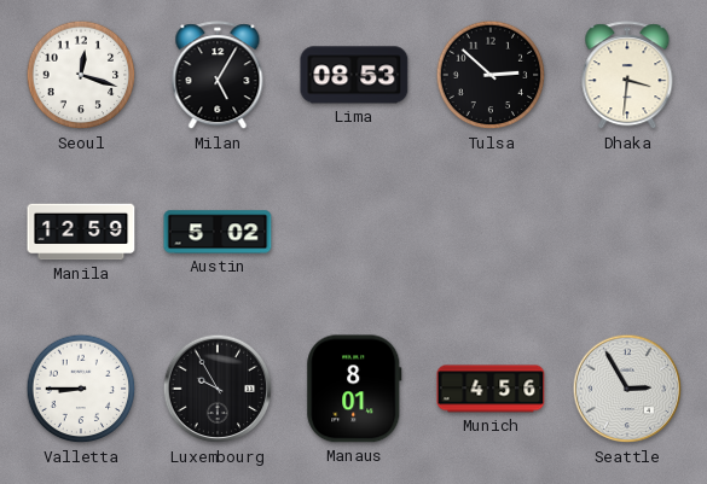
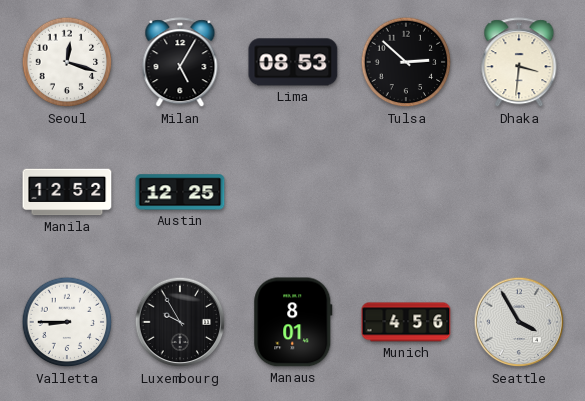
Manila: 12:59 -> 12:52 (67, 192)
Austin: 5:02 -> 12:25 (180, 192)
Seattle: 2:55 -> 3:55 (519, 322)
